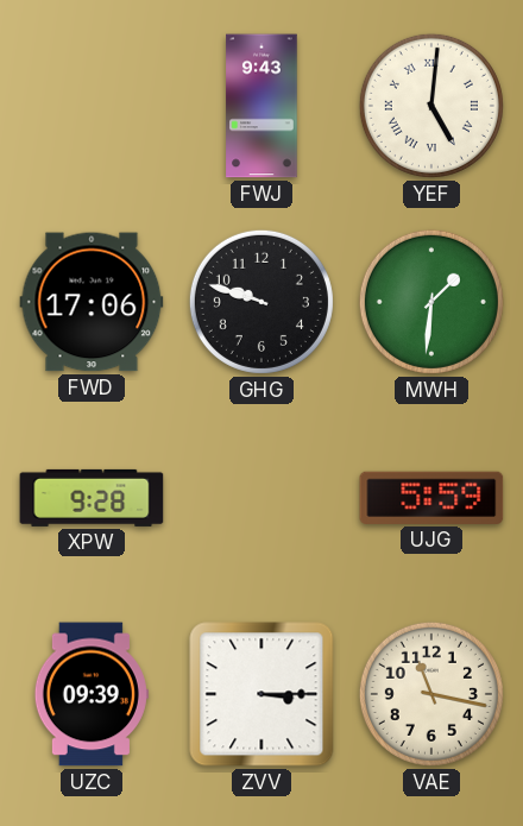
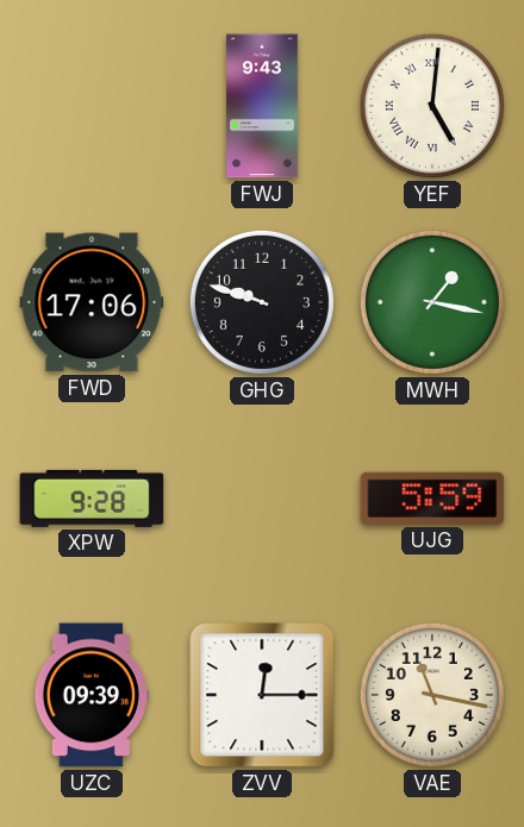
MWH: 1:31 -> 1:17 (432, 302)
ZVV: 3:15 -> 12:15 (262, 695)
